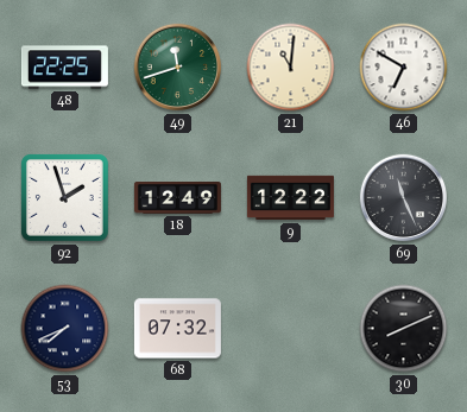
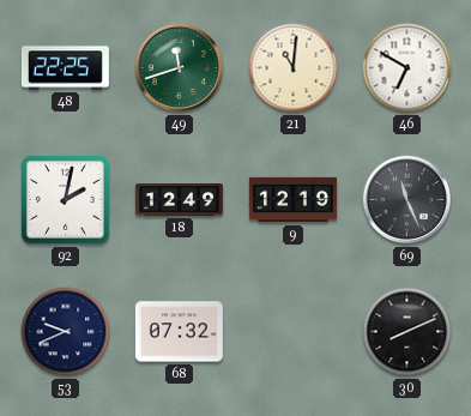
92: 1:57 -> 2:02 (65, 199)
9: 12:22 -> 12:19 (292, 200)
53: 7:41 -> 9:41 (66, 332)
